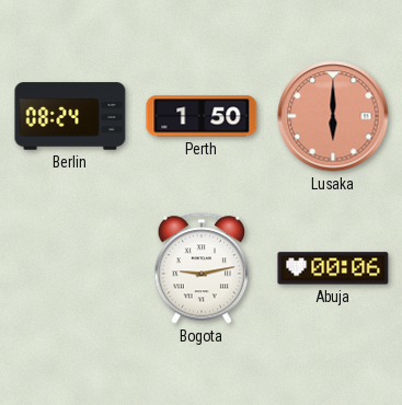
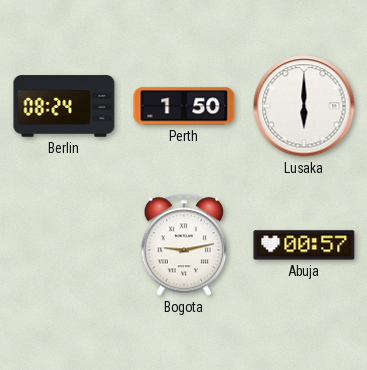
Lusaka dial: salmon -> white (304, 106)
Abuja: 00:06 -> 00:57 (304, 245)
